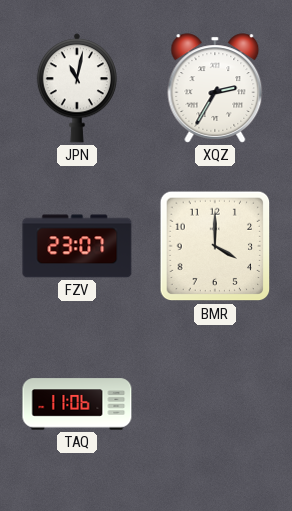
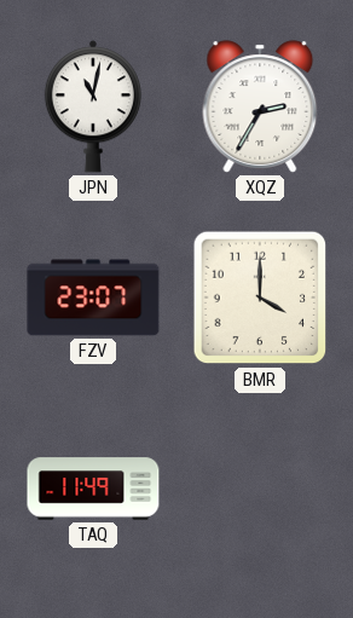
TAQ: 11:06 -> 11:49 (93, 489)
